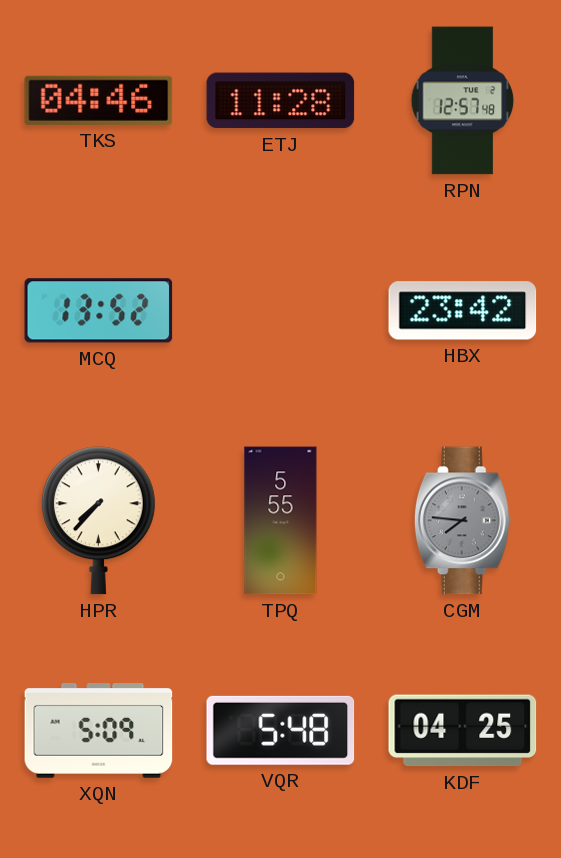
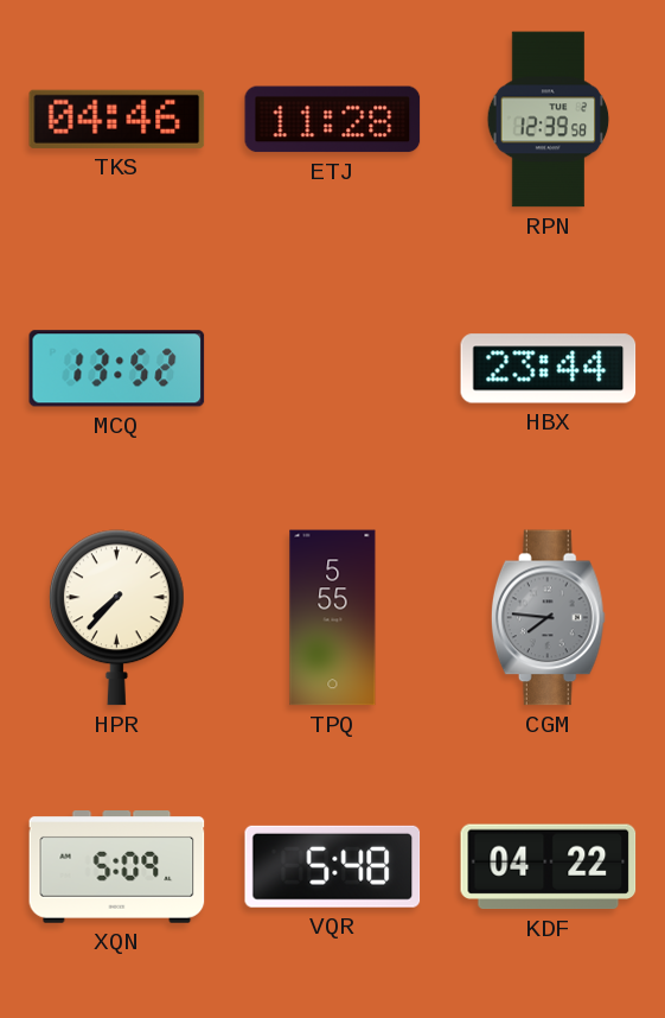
RPN: 12:57 -> 12:39 (549, 120)
HBX: 23:42 -> 23:44 (549, 369)
KDF: 04:25 -> 04:22 (549, 867)
